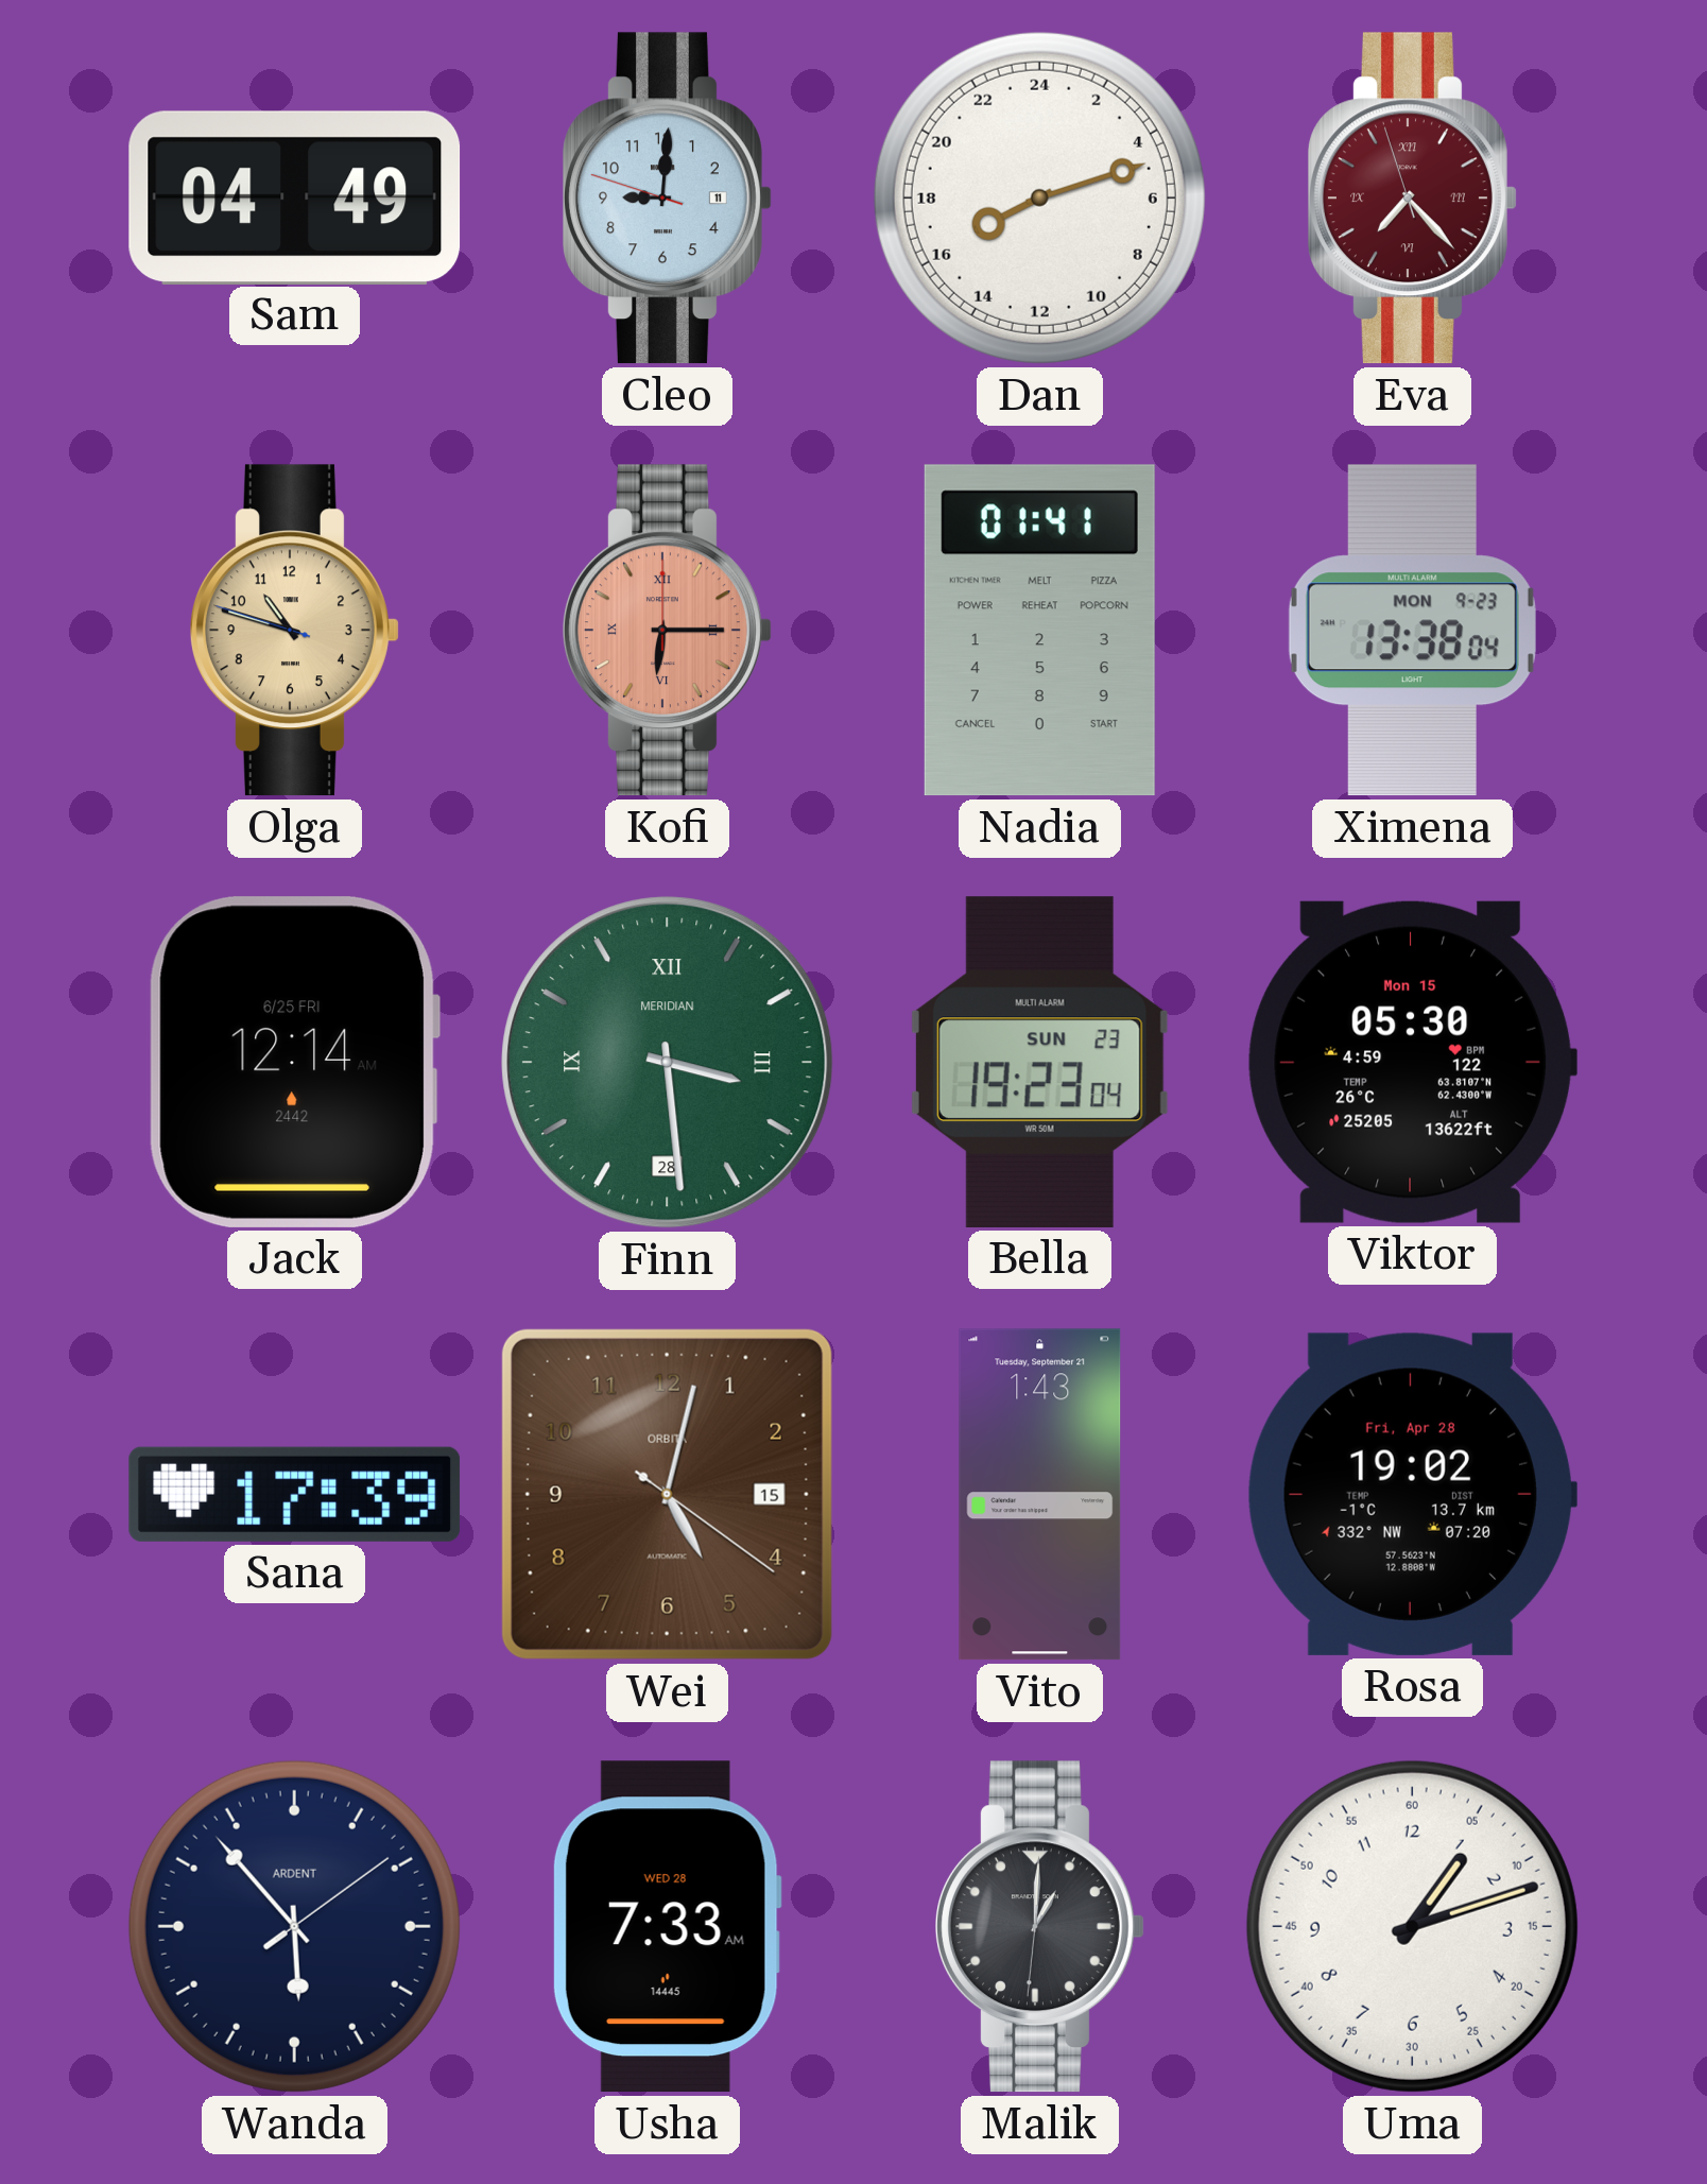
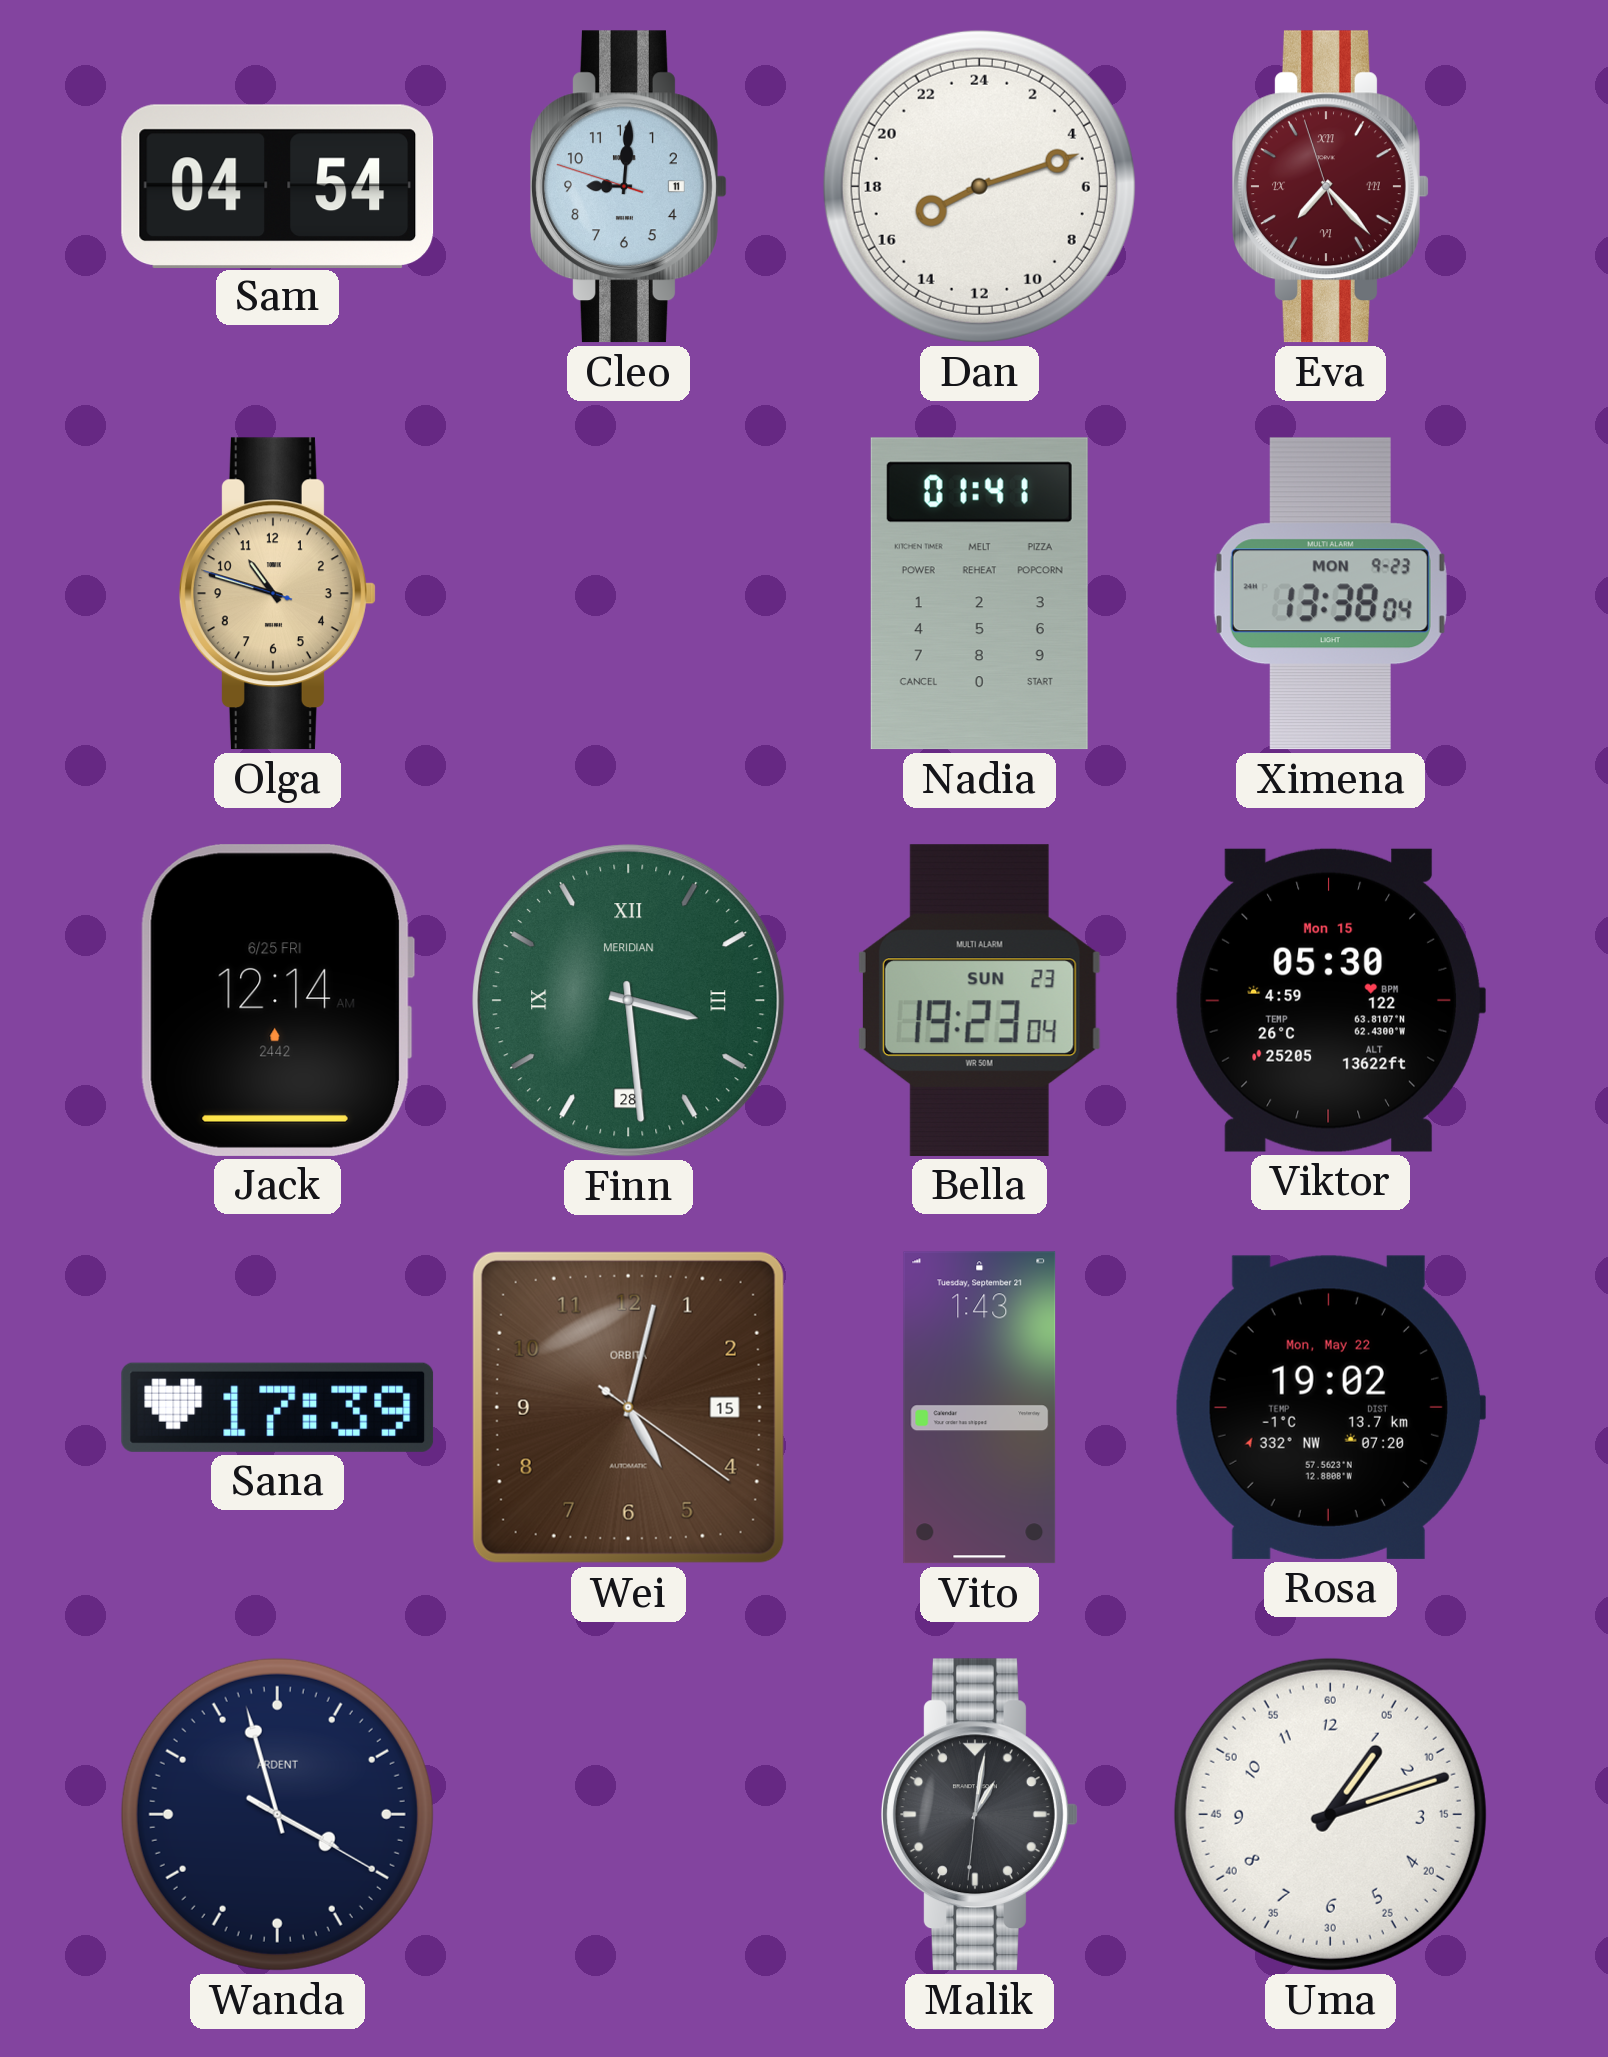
Sam: 04:49 -> 04:54 (278, 186)
Kofi: 6:15 -> none (668, 631)
Rosa date: Fri, Apr 28 -> Mon, May 22 (1329, 1407)
Wanda: 5:53 -> 3:57 (277, 1814)
Usha: 7:33 -> none (667, 1927)
Malik: 1:00 -> 1:01 (980, 1815)
